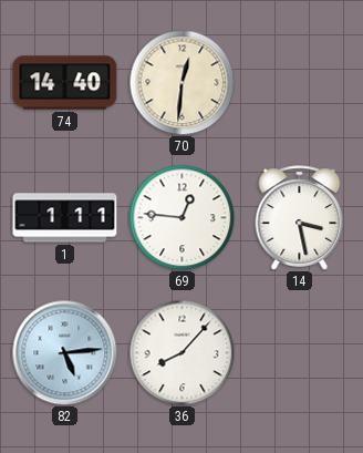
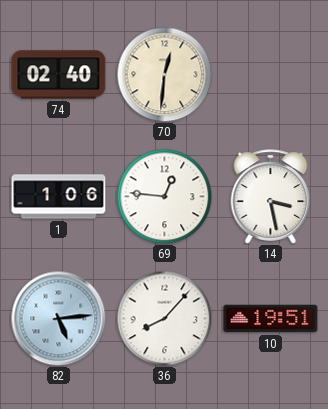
74: 14:40 -> 02:40 (59, 75)
1: 1:11 -> 1:06 (59, 197)
10: none -> 19:51 (271, 319)
